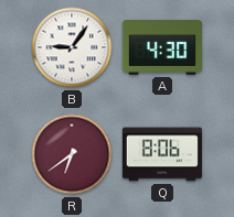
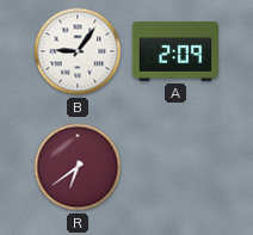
A: 4:30 -> 2:09 (175, 51)
Q: 8:06 -> none (162, 154)
